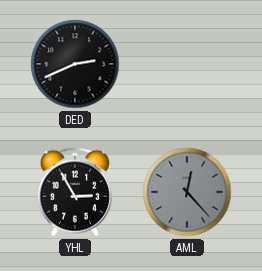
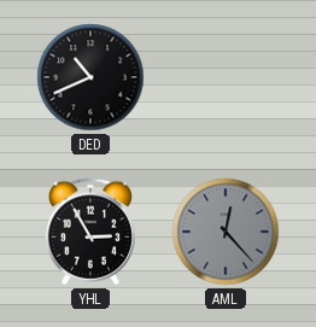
DED: 2:41 -> 10:41 (90, 77)
